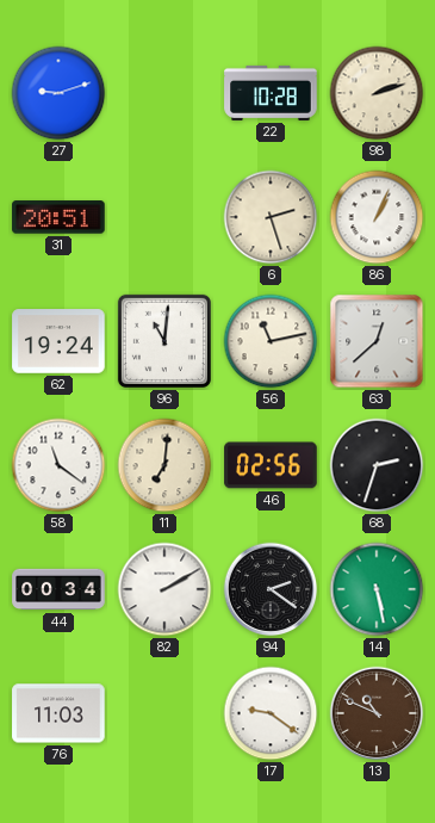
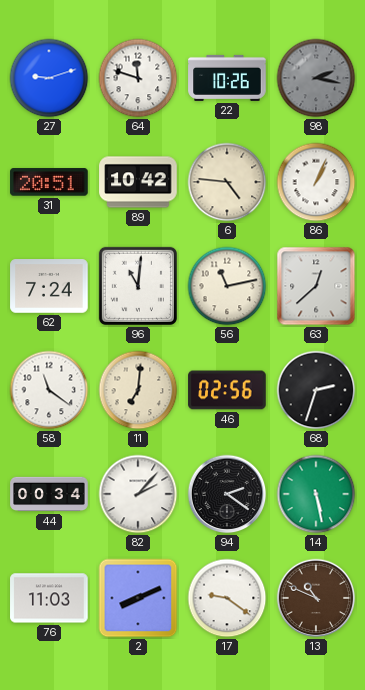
64: none -> 11:48 (138, 78)
22: 10:28 -> 10:26 (227, 78)
98: 2:12 -> 2:17 (316, 78)
98 dial: cream -> grey (316, 78)
89: none -> 10:42 (138, 182)
6: 2:27 -> 4:46 (227, 182)
62: 19:24 -> 7:24 (49, 286)
82: 2:10 -> 2:07 (138, 494)
2: none -> 8:11 (138, 598)
